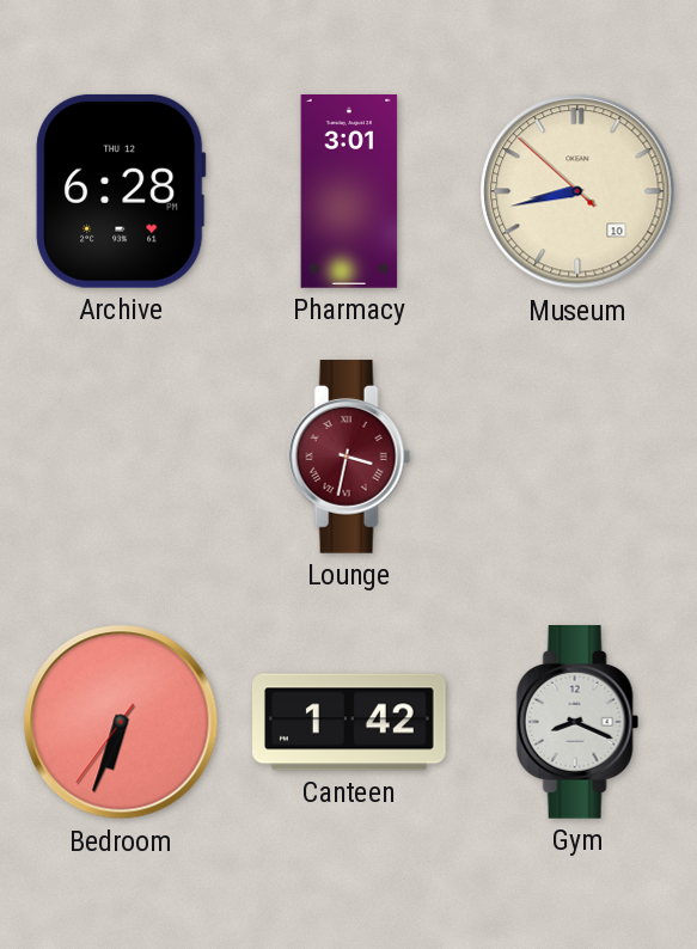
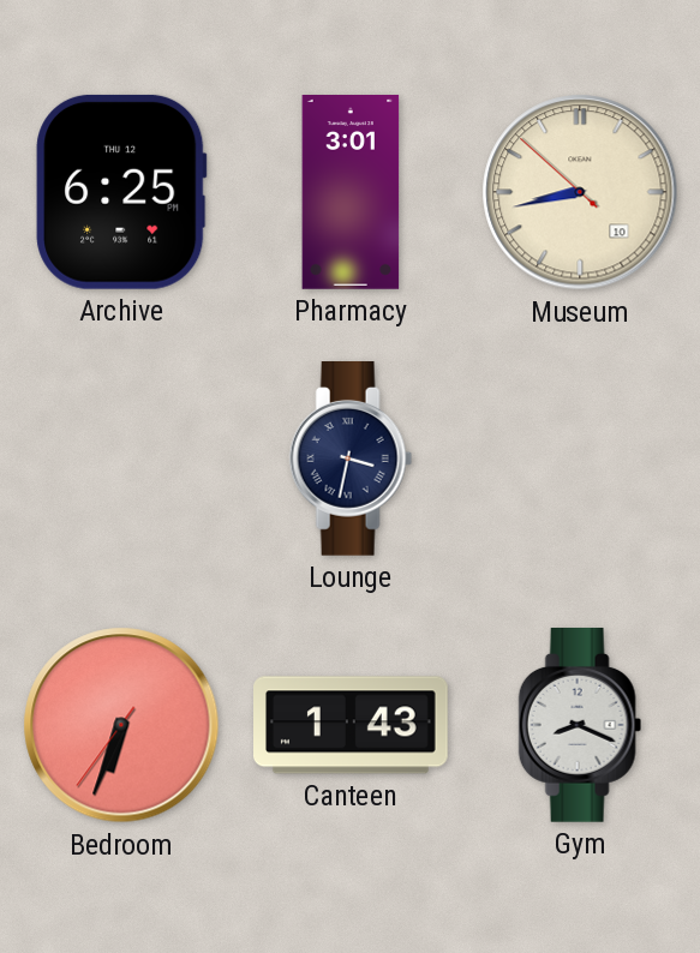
Archive: 6:28 -> 6:25 (121, 192)
Lounge dial: burgundy -> navy (351, 460)
Canteen: 1:42 -> 1:43 (352, 725)
